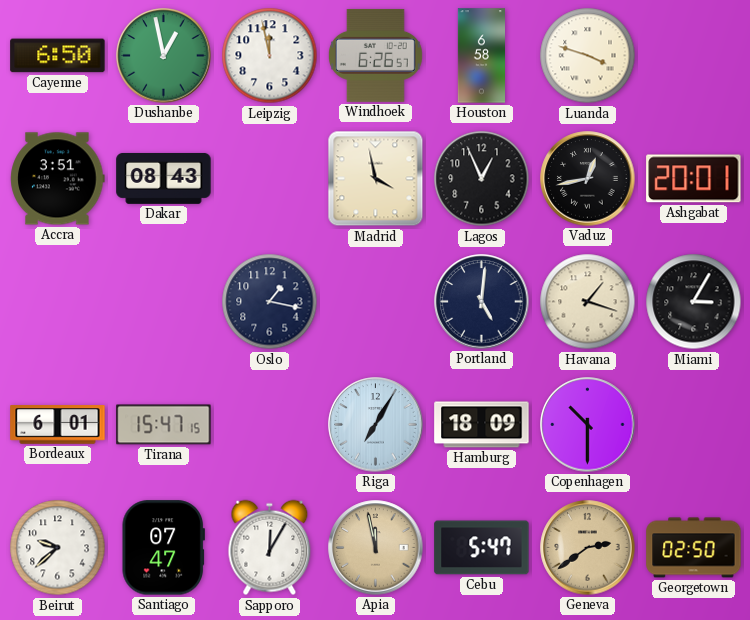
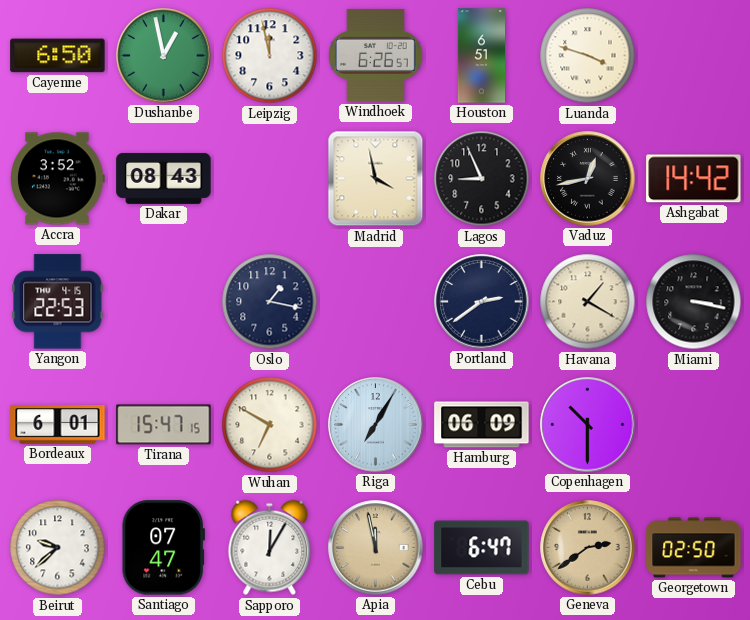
Houston: 6:58 -> 6:51 (481, 56)
Accra: 3:51 -> 3:52 (58, 179)
Lagos: 12:56 -> 8:56 (482, 179)
Ashgabat: 20:01 -> 14:42 (694, 179)
Yangon: none -> 22:53 (58, 302)
Portland: 5:01 -> 2:39 (482, 302)
Havana: 1:18 -> 1:20 (588, 302)
Miami: 3:05 -> 3:17 (694, 302)
Wuhan: none -> 6:50 (270, 425)
Hamburg: 18:09 -> 06:09 (482, 425)
Cebu: 5:47 -> 6:47 (482, 548)
